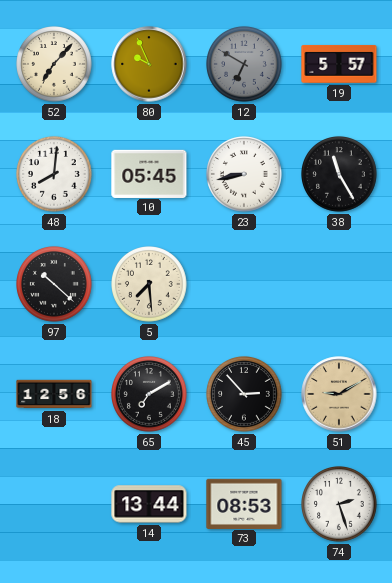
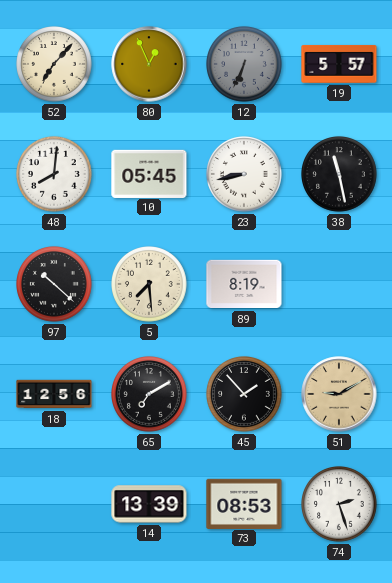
80: 9:56 -> 12:56 (149, 64)
12: 6:50 -> 6:34 (245, 65)
38: 11:25 -> 11:28 (340, 175)
89: none -> 8:19 (244, 284)
45: 2:53 -> 1:53 (245, 395)
14: 13:44 -> 13:39 (149, 504)
